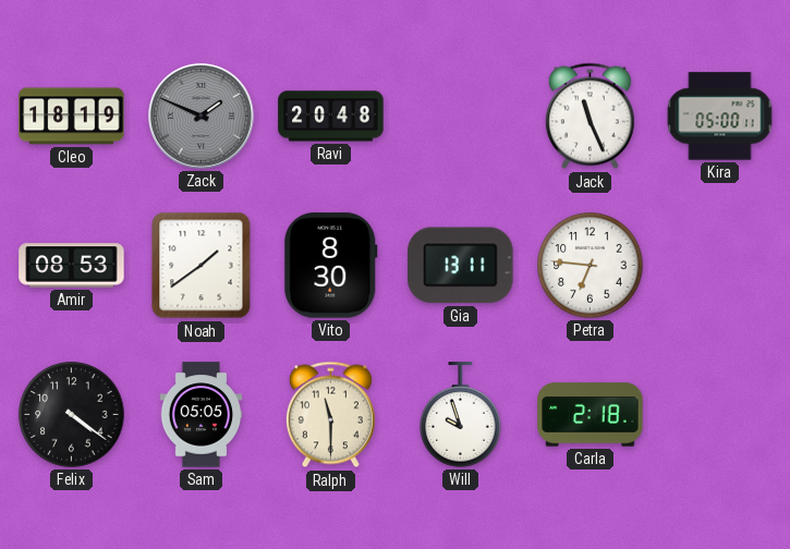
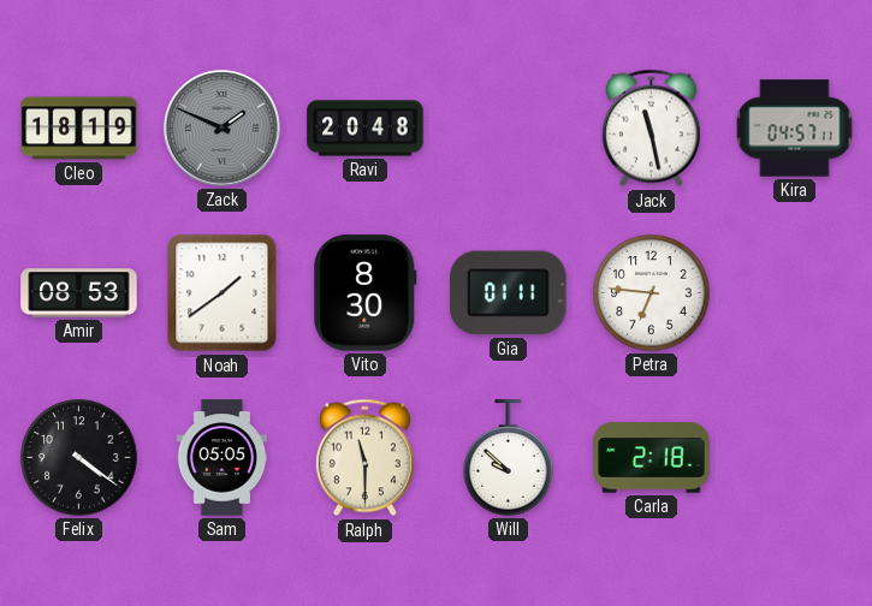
Jack: 11:26 -> 11:28 (651, 129)
Kira: 05:00 -> 04:57 (795, 129)
Gia: 13:11 -> 01:11 (509, 293)
Will: 9:57 -> 9:52 (509, 458)
